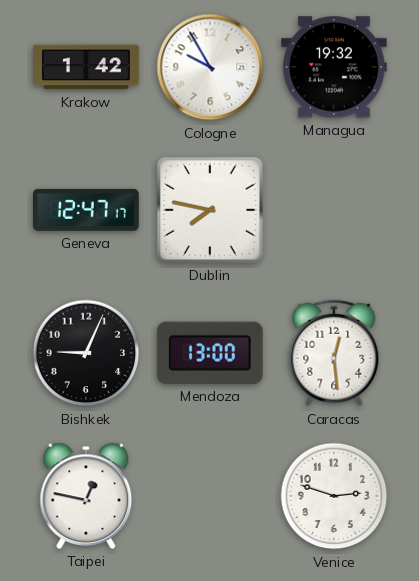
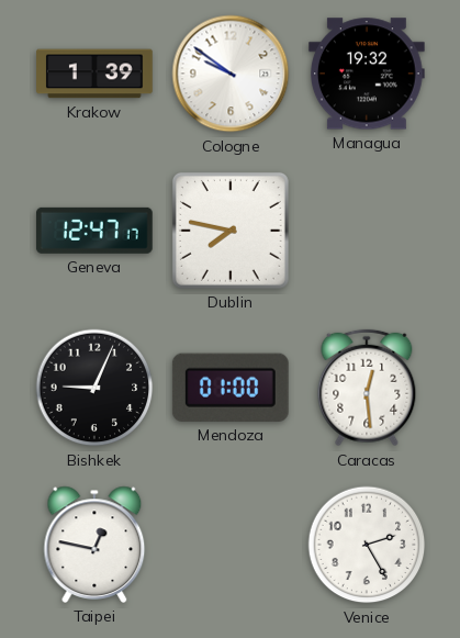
Krakow: 1:42 -> 1:39 (94, 74)
Cologne: 9:55 -> 9:51 (231, 74)
Mendoza: 13:00 -> 01:00 (231, 388)
Venice: 2:48 -> 2:25 (367, 545)
